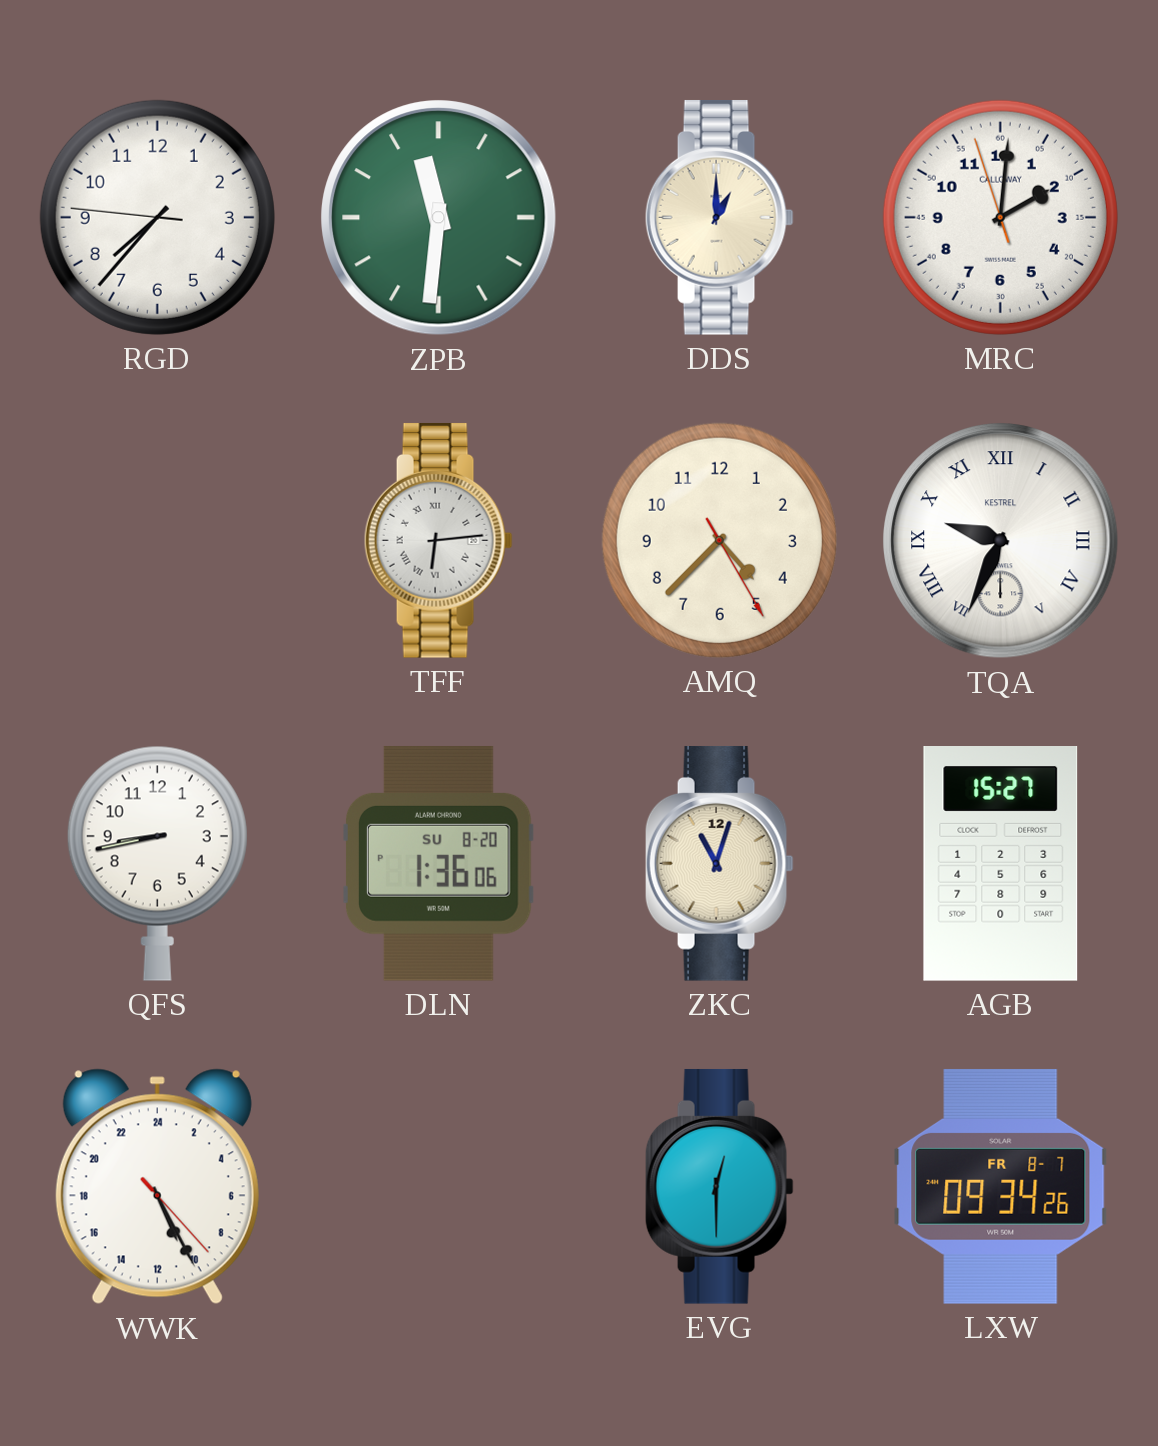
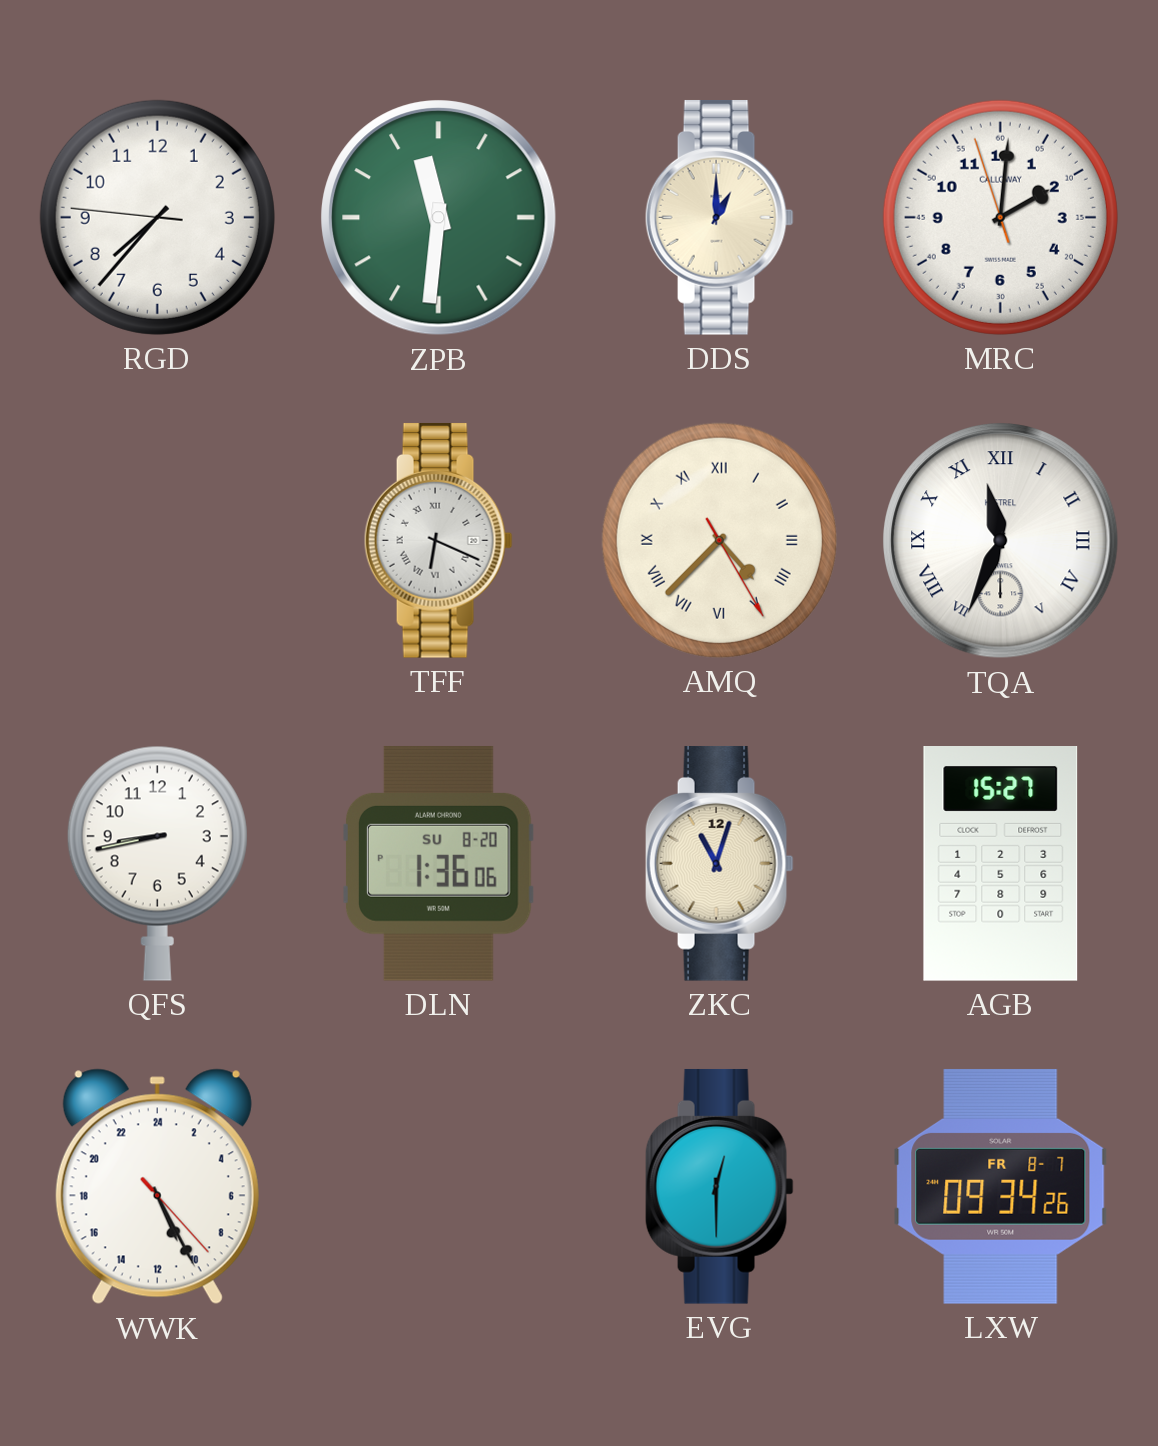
TFF: 6:14 -> 6:19 (438, 540)
AMQ numerals: Arabic -> Roman (719, 540)
TQA: 9:34 -> 11:34 (1001, 541)
